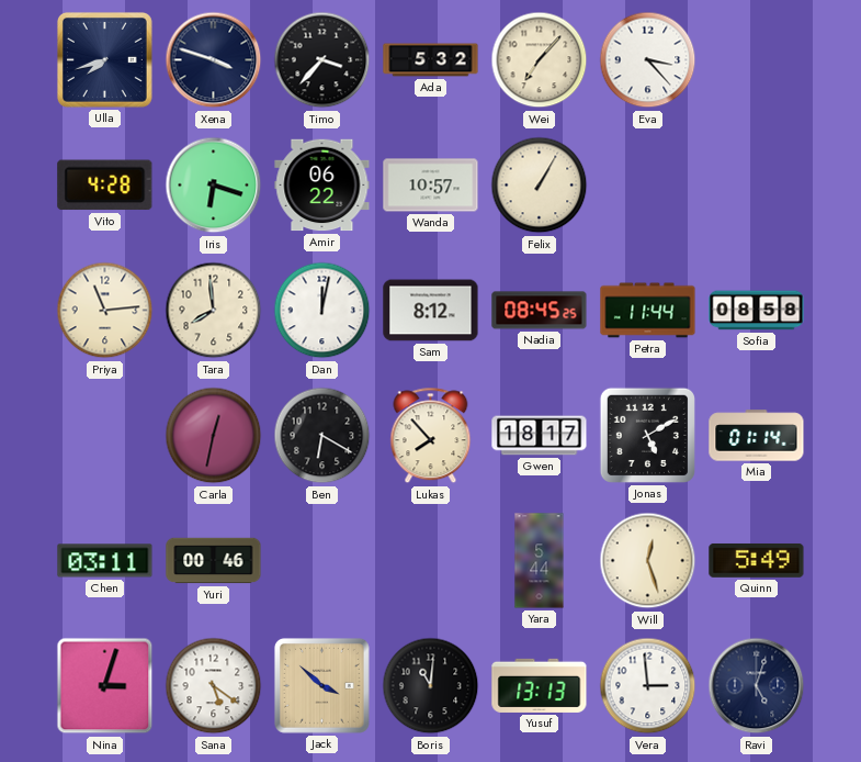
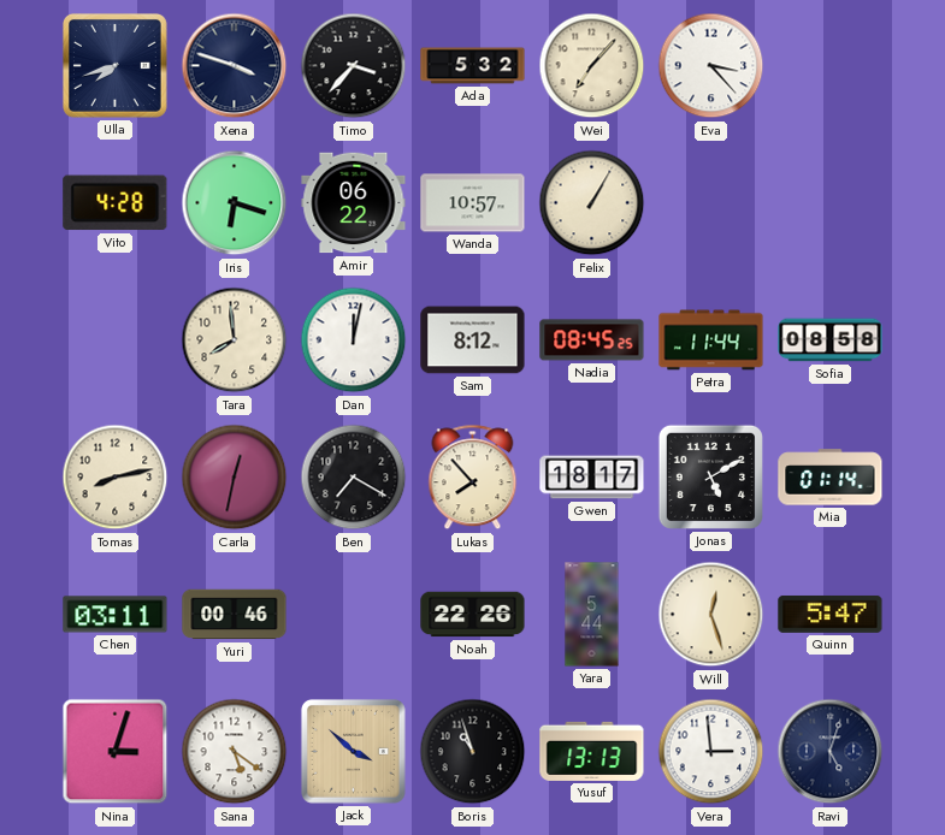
Priya: 11:14 -> none (105, 311)
Tomas: none -> 8:13 (116, 478)
Ben: 6:20 -> 7:20 (354, 478)
Noah: none -> 22:26 (473, 615)
Quinn: 5:49 -> 5:47 (831, 614)
Boris: 11:01 -> 10:57 (473, 752)
